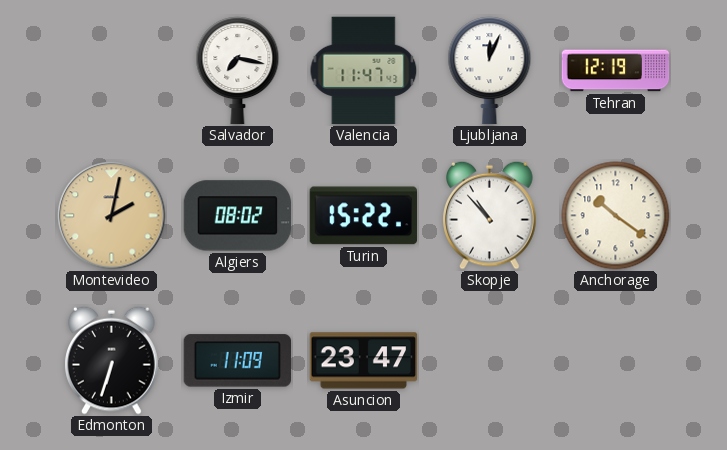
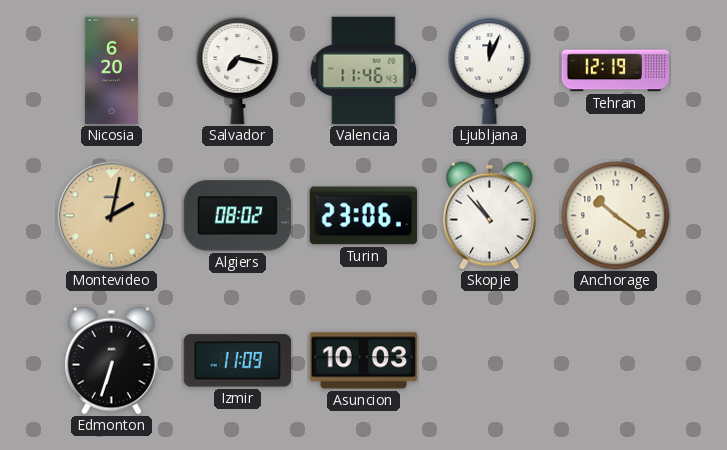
Nicosia: none -> 6:20 (111, 71)
Valencia: 11:47 -> 11:46 (364, 71)
Turin: 15:22 -> 23:06 (363, 216)
Asuncion: 23:47 -> 10:03 (364, 361)
